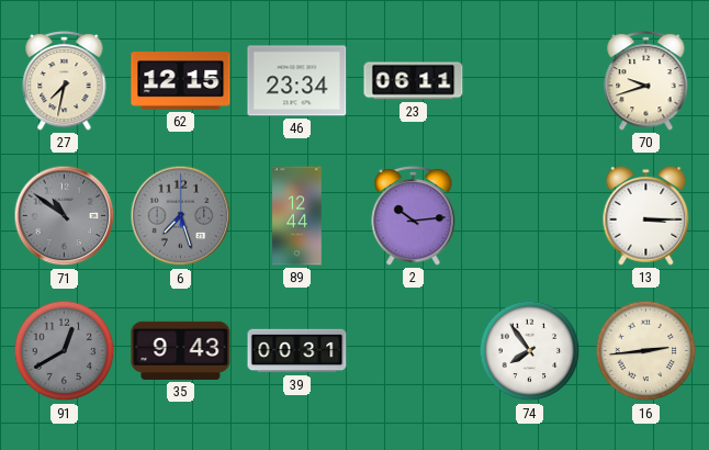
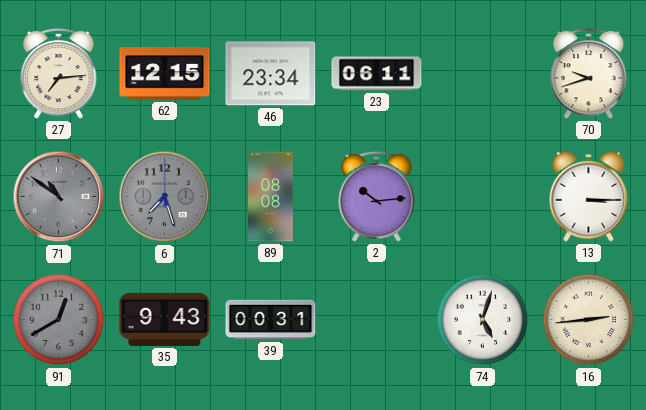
27: 7:32 -> 7:14 (59, 73)
89: 12:44 -> 08:08 (271, 197)
74: 7:54 -> 5:03 (483, 320)
